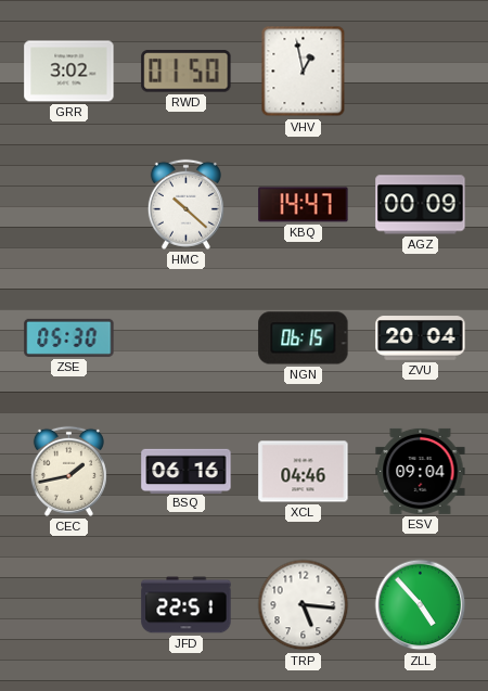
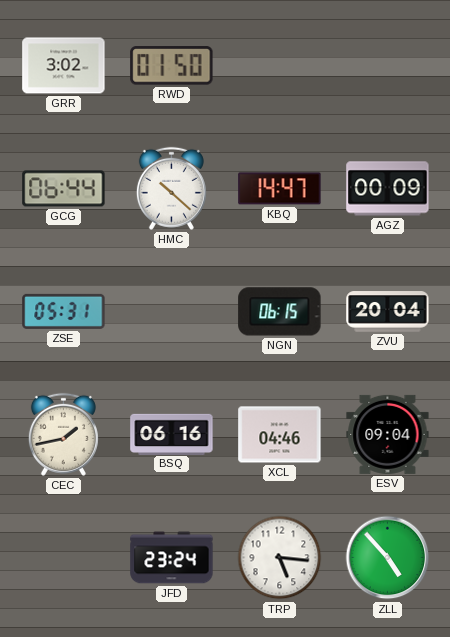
VHV: 12:58 -> none (304, 72)
GCG: none -> 06:44 (64, 189)
ZSE: 05:30 -> 05:31 (64, 311)
JFD: 22:51 -> 23:24 (172, 558)
